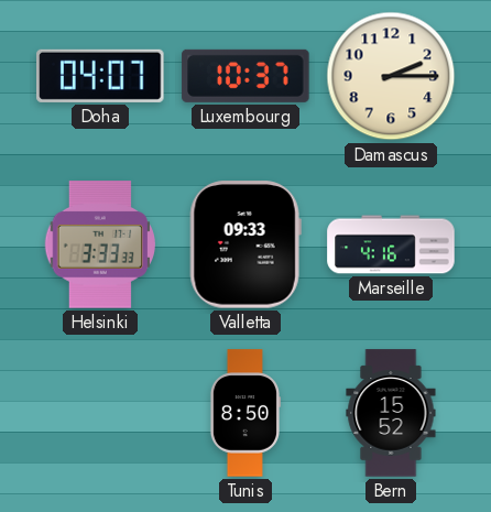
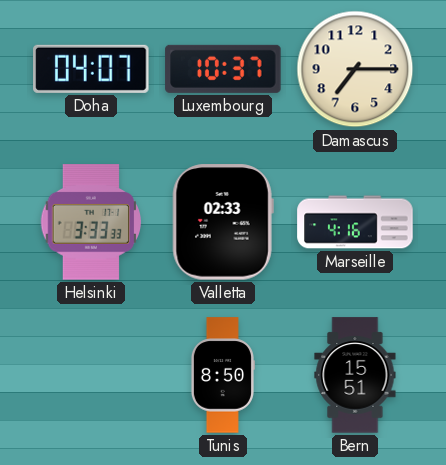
Damascus: 2:15 -> 7:15 (355, 69)
Valletta: 09:33 -> 02:33 (223, 222)
Bern: 15:52 -> 15:51 (355, 375)
